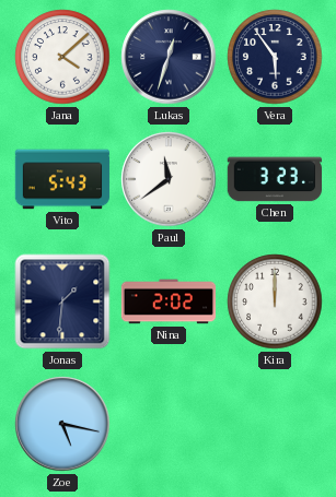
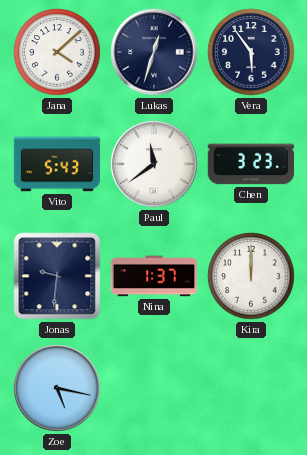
Jonas: 1:31 -> 9:31 (57, 276)
Nina: 2:02 -> 1:37 (154, 276)
